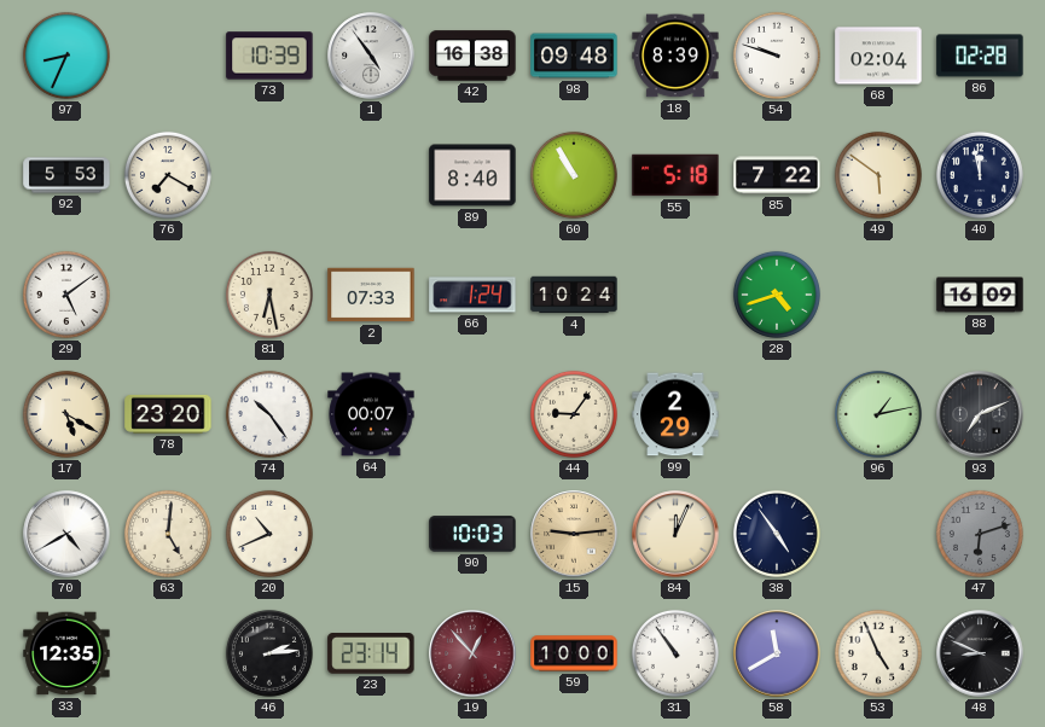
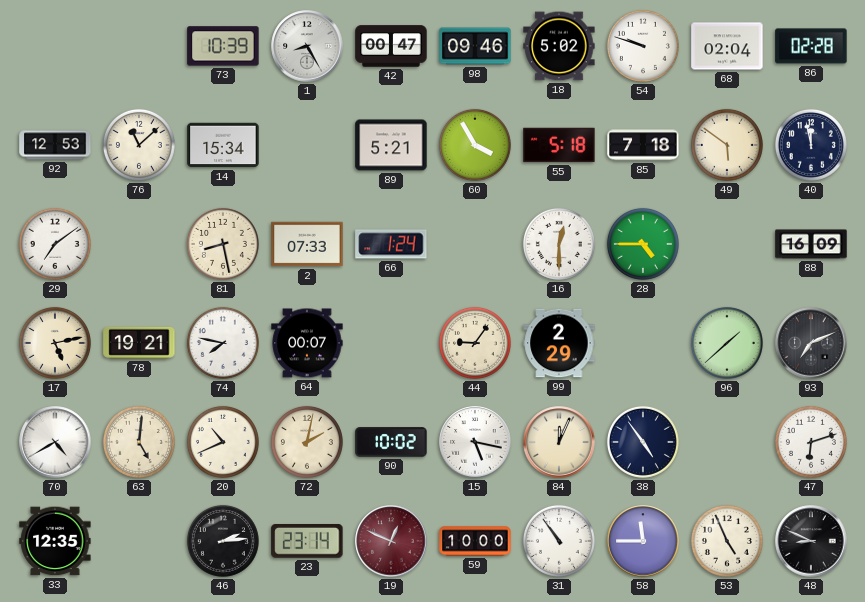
97: 8:34 -> none (66, 56)
1: 4:54 -> 8:25 (307, 46)
42: 16:38 -> 00:47 (391, 46)
98: 09:48 -> 09:46 (475, 46)
18: 8:39 -> 5:02 (559, 46)
92: 5:53 -> 12:53 (55, 145)
76: 7:20 -> 11:08 (139, 145)
14: none -> 15:34 (223, 145)
89: 8:40 -> 5:21 (391, 145)
60: 10:55 -> 3:55 (475, 145)
85: 7:22 -> 7:18 (643, 145)
29: 5:09 -> 7:09 (55, 244)
81: 6:28 -> 8:28 (223, 244)
4: 10:24 -> none (574, 295)
16: none -> 12:30 (559, 244)
28: 4:42 -> 4:45 (643, 244)
17: 5:20 -> 5:13 (55, 343)
78: 23:20 -> 19:21 (139, 343)
74: 10:24 -> 7:47 (223, 343)
96: 1:13 -> 1:38 (727, 343)
72: none -> 2:02 (307, 442)
90: 10:03 -> 10:02 (391, 442)
15: 9:14 -> 5:17 (475, 442)
15 dial: champagne -> white (475, 442)
47 dial: grey -> white (811, 442)
19: 12:53 -> 12:49 (391, 541)
58: 11:40 -> 11:45 (643, 541)
